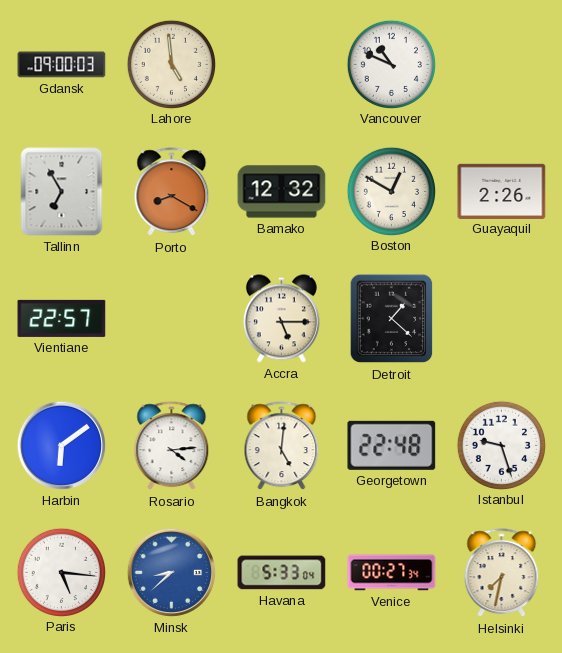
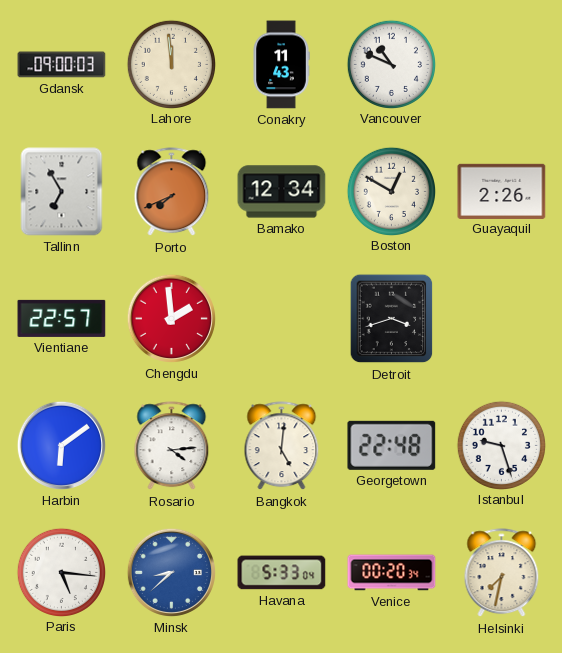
Lahore: 4:59 -> 11:59 (171, 64)
Conakry: none -> 11:43 (281, 65)
Porto: 8:20 -> 7:41 (172, 192)
Bamako: 12:32 -> 12:34 (282, 192)
Chengdu: none -> 1:59 (171, 318)
Accra: 5:15 -> none (281, 319)
Detroit: 1:22 -> 3:42 (392, 319)
Venice: 00:27 -> 00:20 (392, 573)
